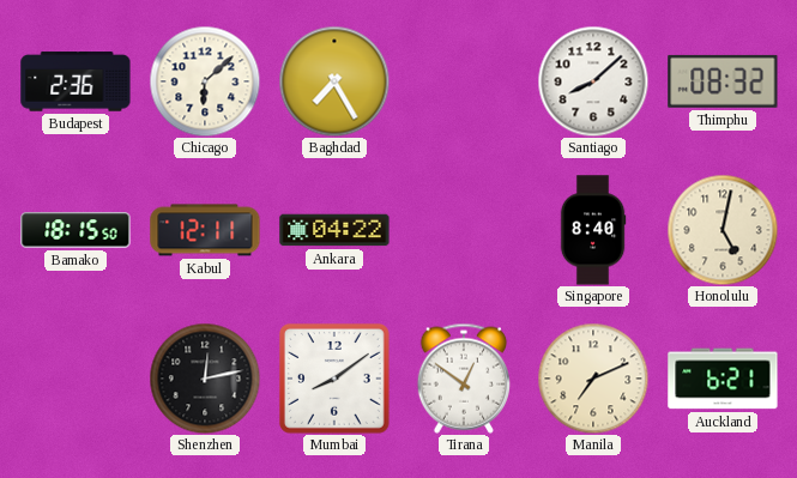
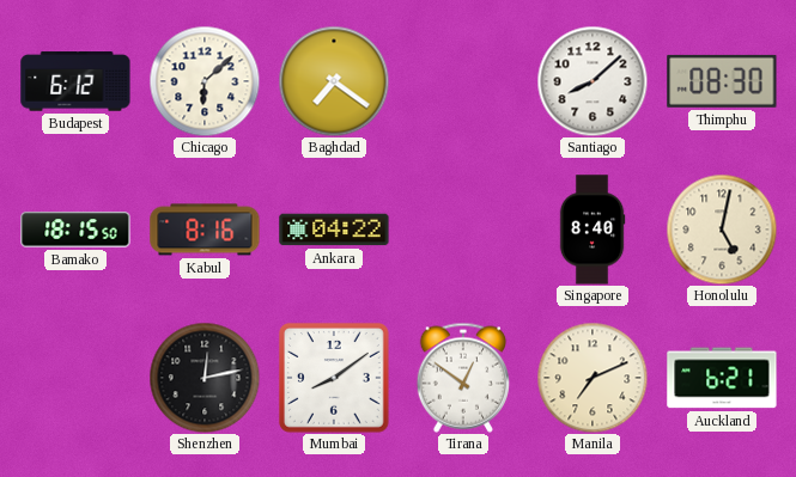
Budapest: 2:36 -> 6:12 (75, 81)
Baghdad: 7:25 -> 7:21 (334, 81)
Thimphu: 08:32 -> 08:30 (722, 81)
Kabul: 12:11 -> 8:16 (205, 230)
